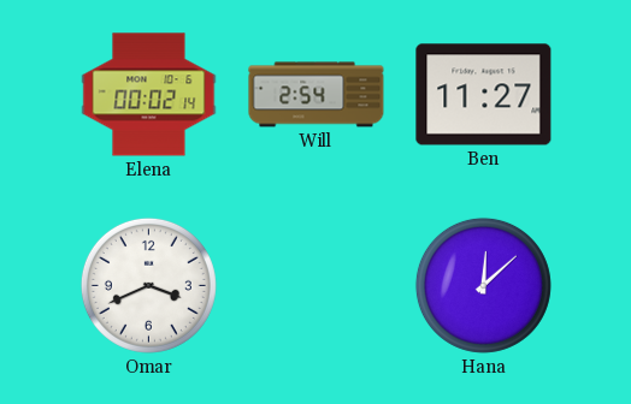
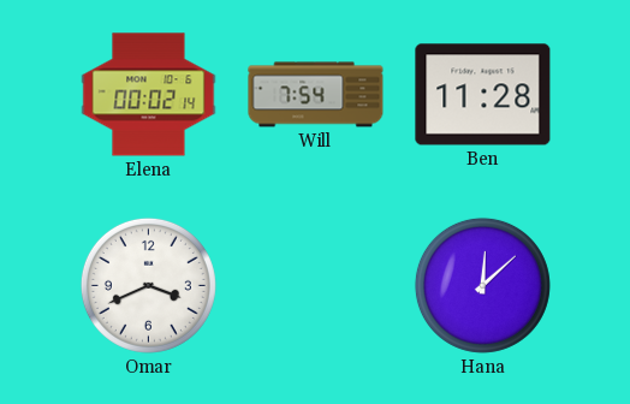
Will: 2:54 -> 7:54 (316, 95)
Ben: 11:27 -> 11:28 (483, 95)
